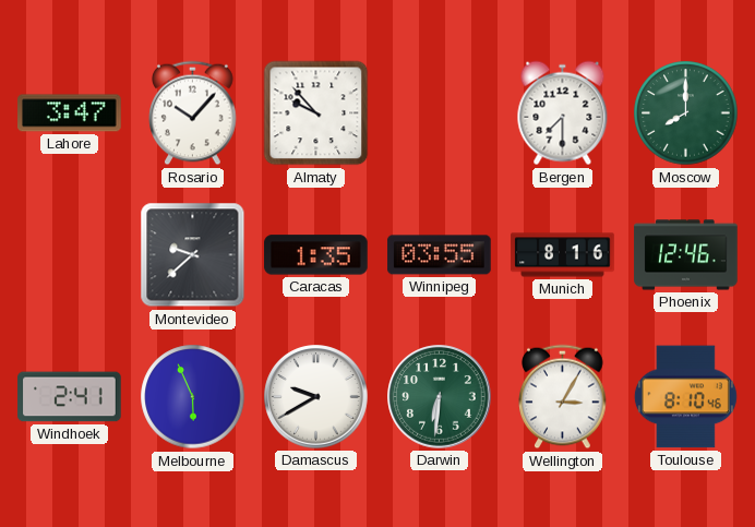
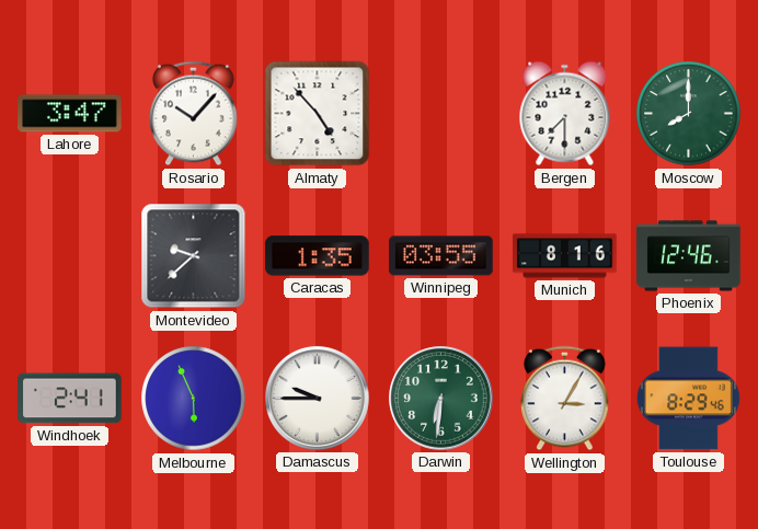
Almaty: 9:53 -> 4:53 (318, 114)
Damascus: 9:40 -> 9:45 (318, 399)
Toulouse: 8:10 -> 8:29 (688, 399)
